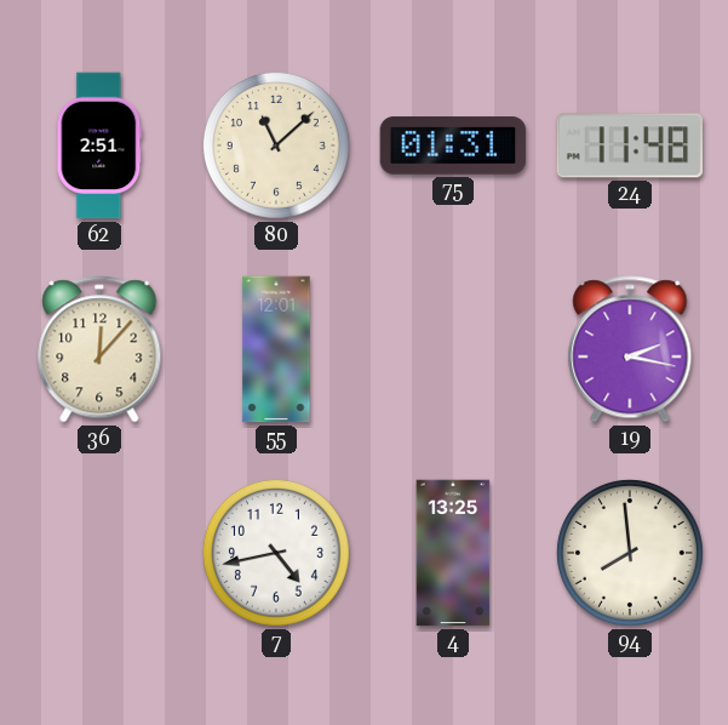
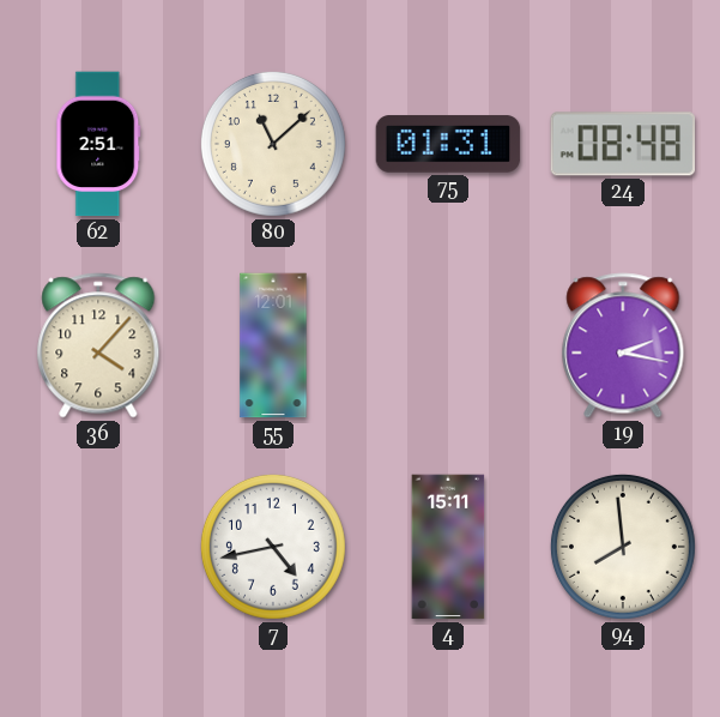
24: 11:48 -> 08:48 (623, 144)
36: 12:07 -> 4:07 (98, 345)
4: 13:25 -> 15:11 (448, 547)
